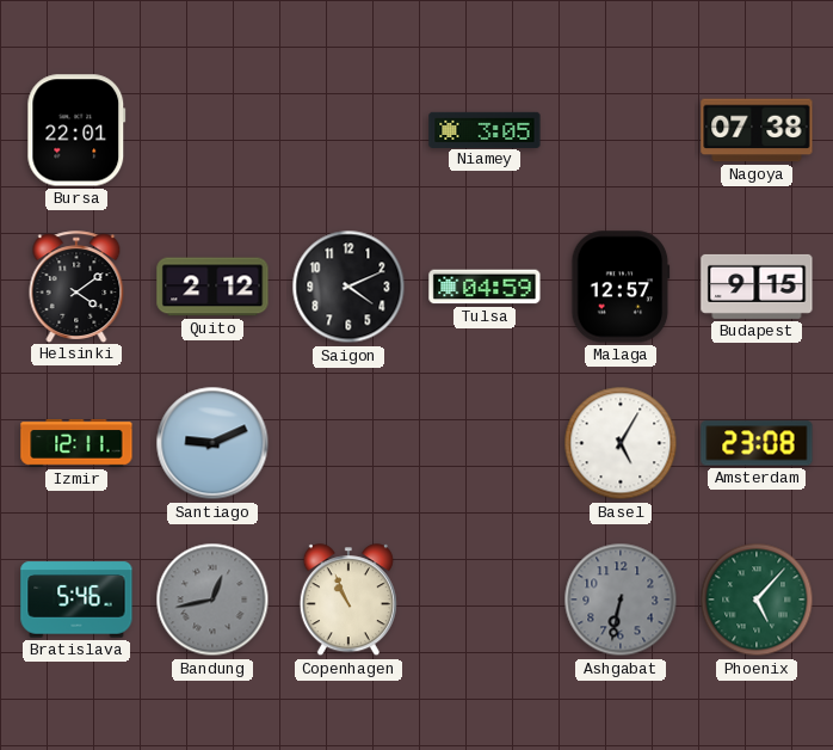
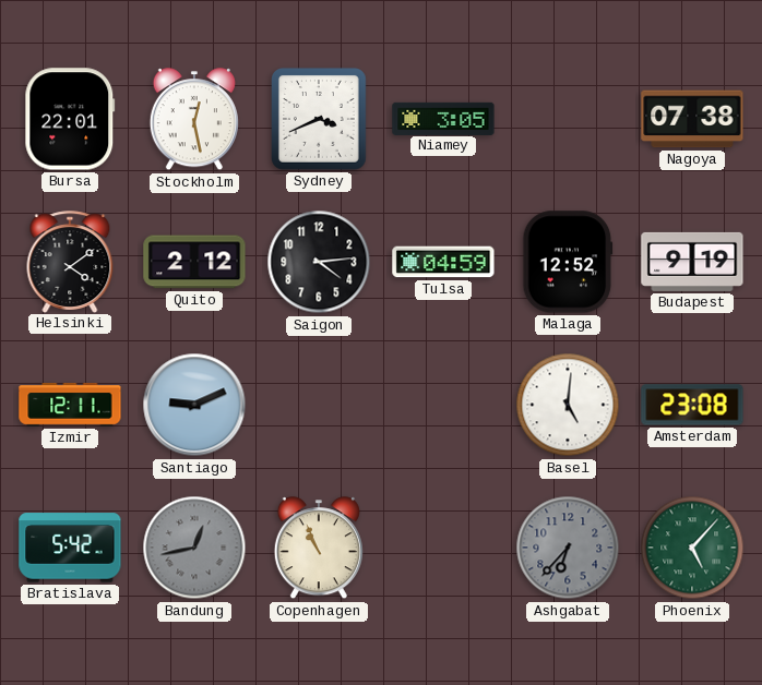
Stockholm: none -> 12:28 (194, 120)
Sydney: none -> 3:41 (320, 120)
Saigon: 4:11 -> 4:14 (319, 262)
Malaga: 12:57 -> 12:52 (568, 262)
Budapest: 9:15 -> 9:19 (692, 262)
Basel: 5:05 -> 5:01 (568, 405)
Bratislava: 5:46 -> 5:42 (70, 548)
Ashgabat: 6:32 -> 6:37 (568, 548)
